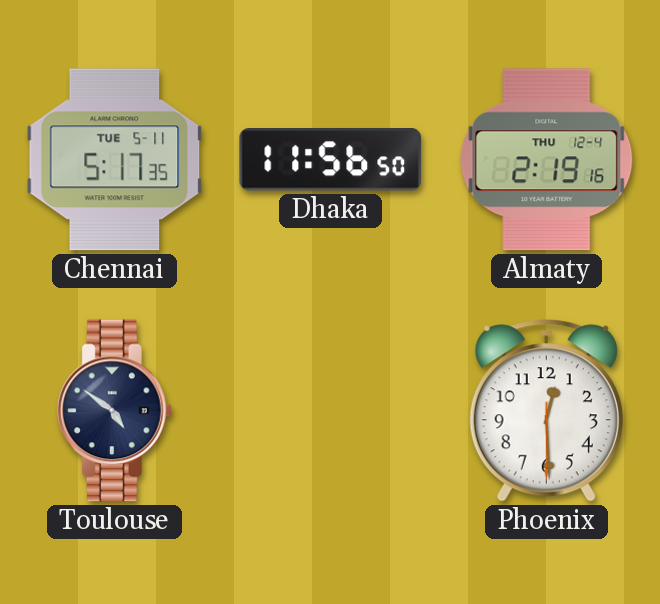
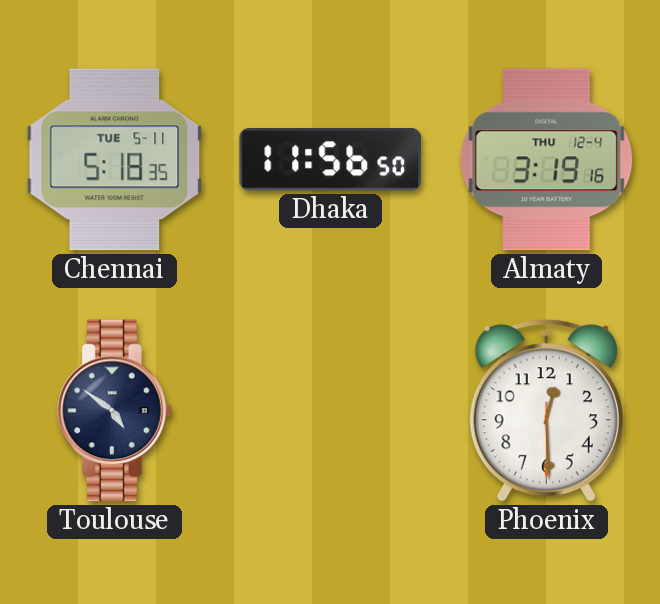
Chennai: 5:17 -> 5:18 (115, 160)
Almaty: 2:19 -> 3:19 (547, 160)
